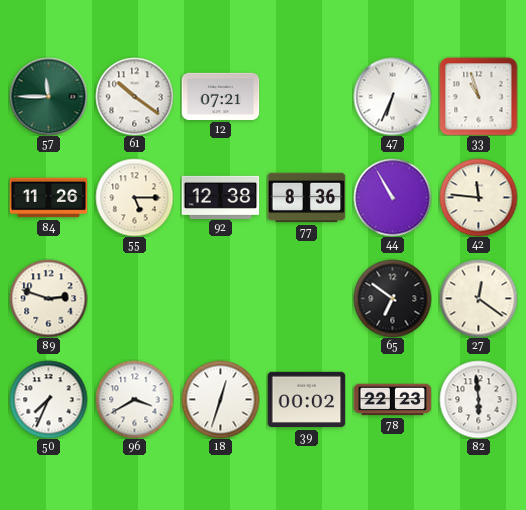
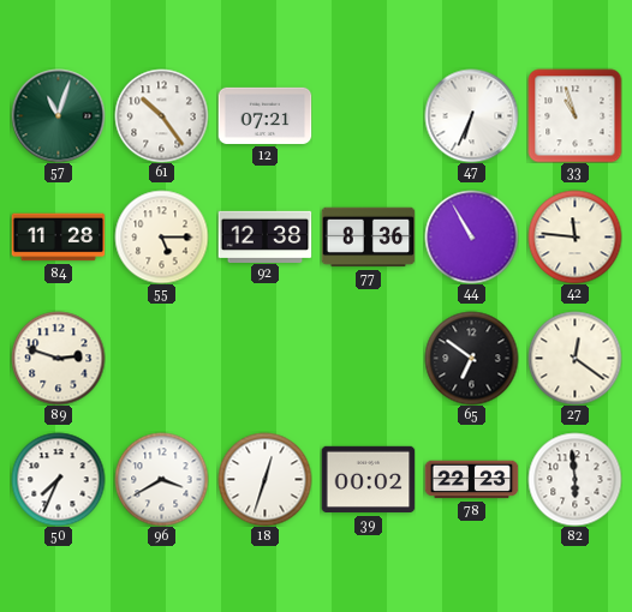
57: 11:45 -> 11:03 (58, 115)
61: 10:21 -> 10:24 (161, 115)
84: 11:26 -> 11:28 (58, 238)
